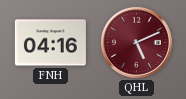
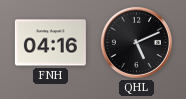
QHL dial: burgundy -> black (136, 42)
